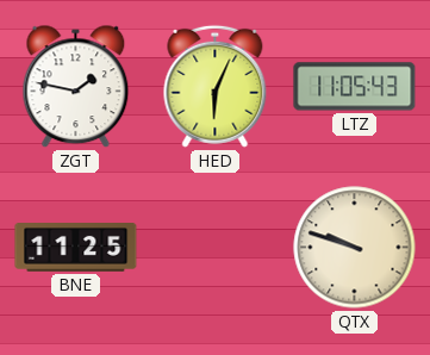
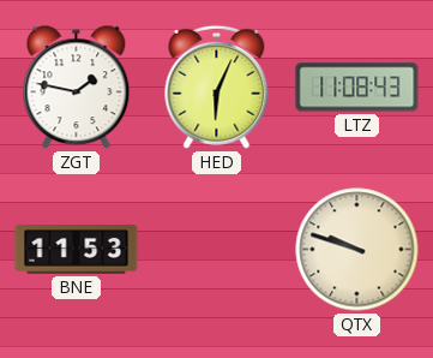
LTZ: 11:05 -> 11:08 (357, 88)
BNE: 11:25 -> 11:53 (77, 250)
